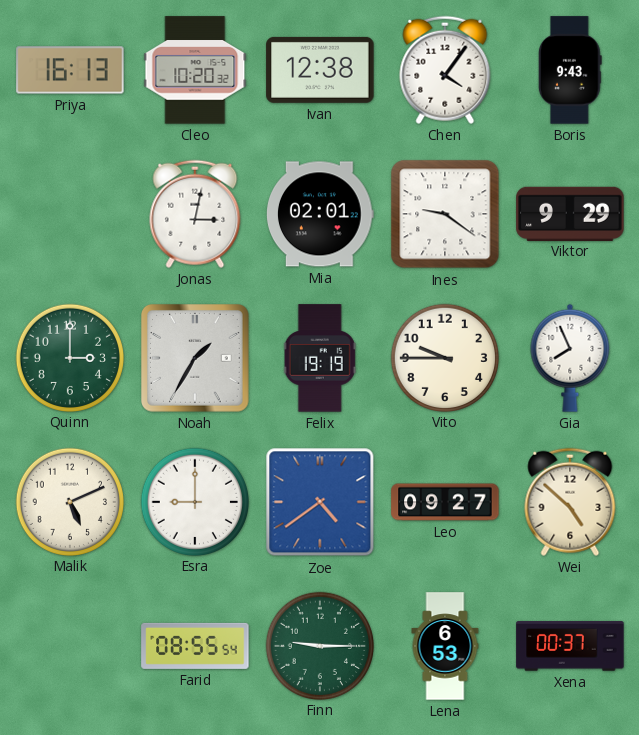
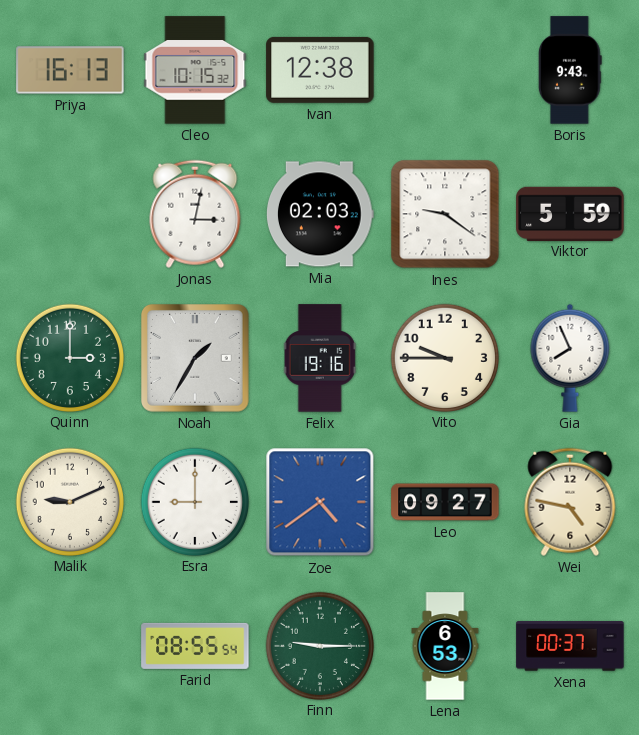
Cleo: 10:20 -> 10:15 (195, 70)
Chen: 4:06 -> none (445, 70)
Mia: 02:01 -> 02:03 (320, 214)
Viktor: 9:29 -> 5:59 (570, 213)
Felix: 19:19 -> 19:16 (320, 358)
Malik: 5:11 -> 9:11 (69, 501)
Wei: 4:52 -> 4:47 (570, 502)
